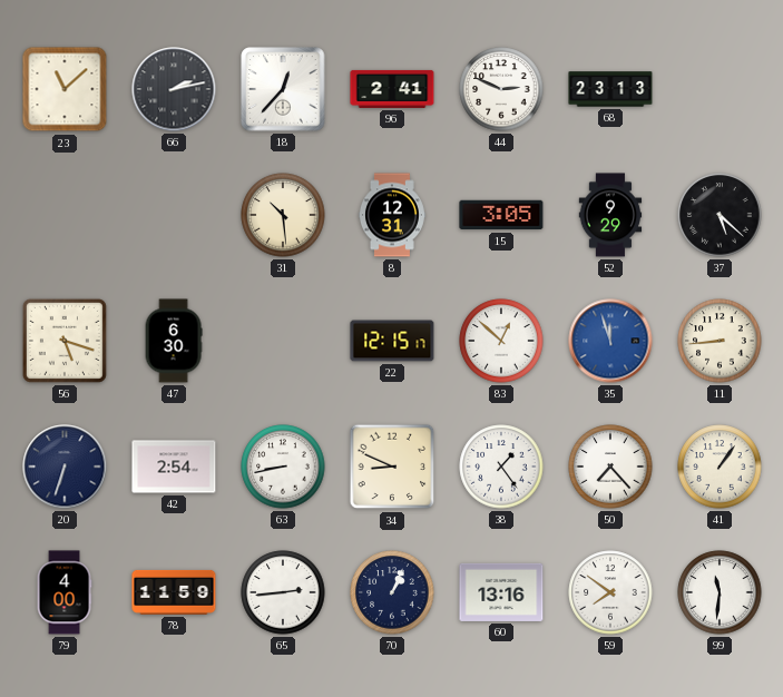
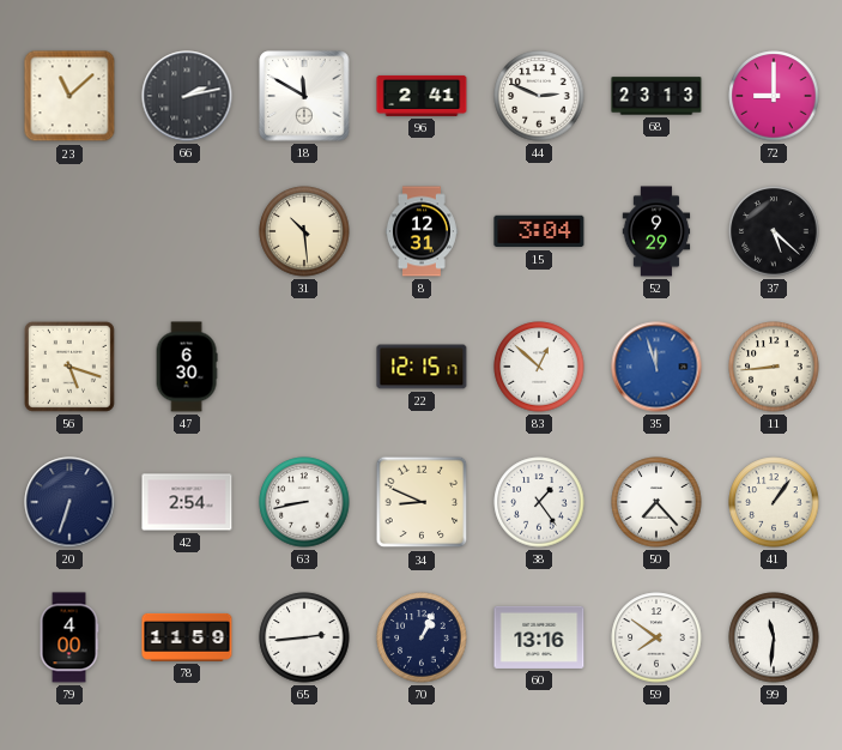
18: 12:37 -> 11:50 (304, 96)
72: none -> 9:00 (774, 96)
15: 3:05 -> 3:04 (539, 231)
